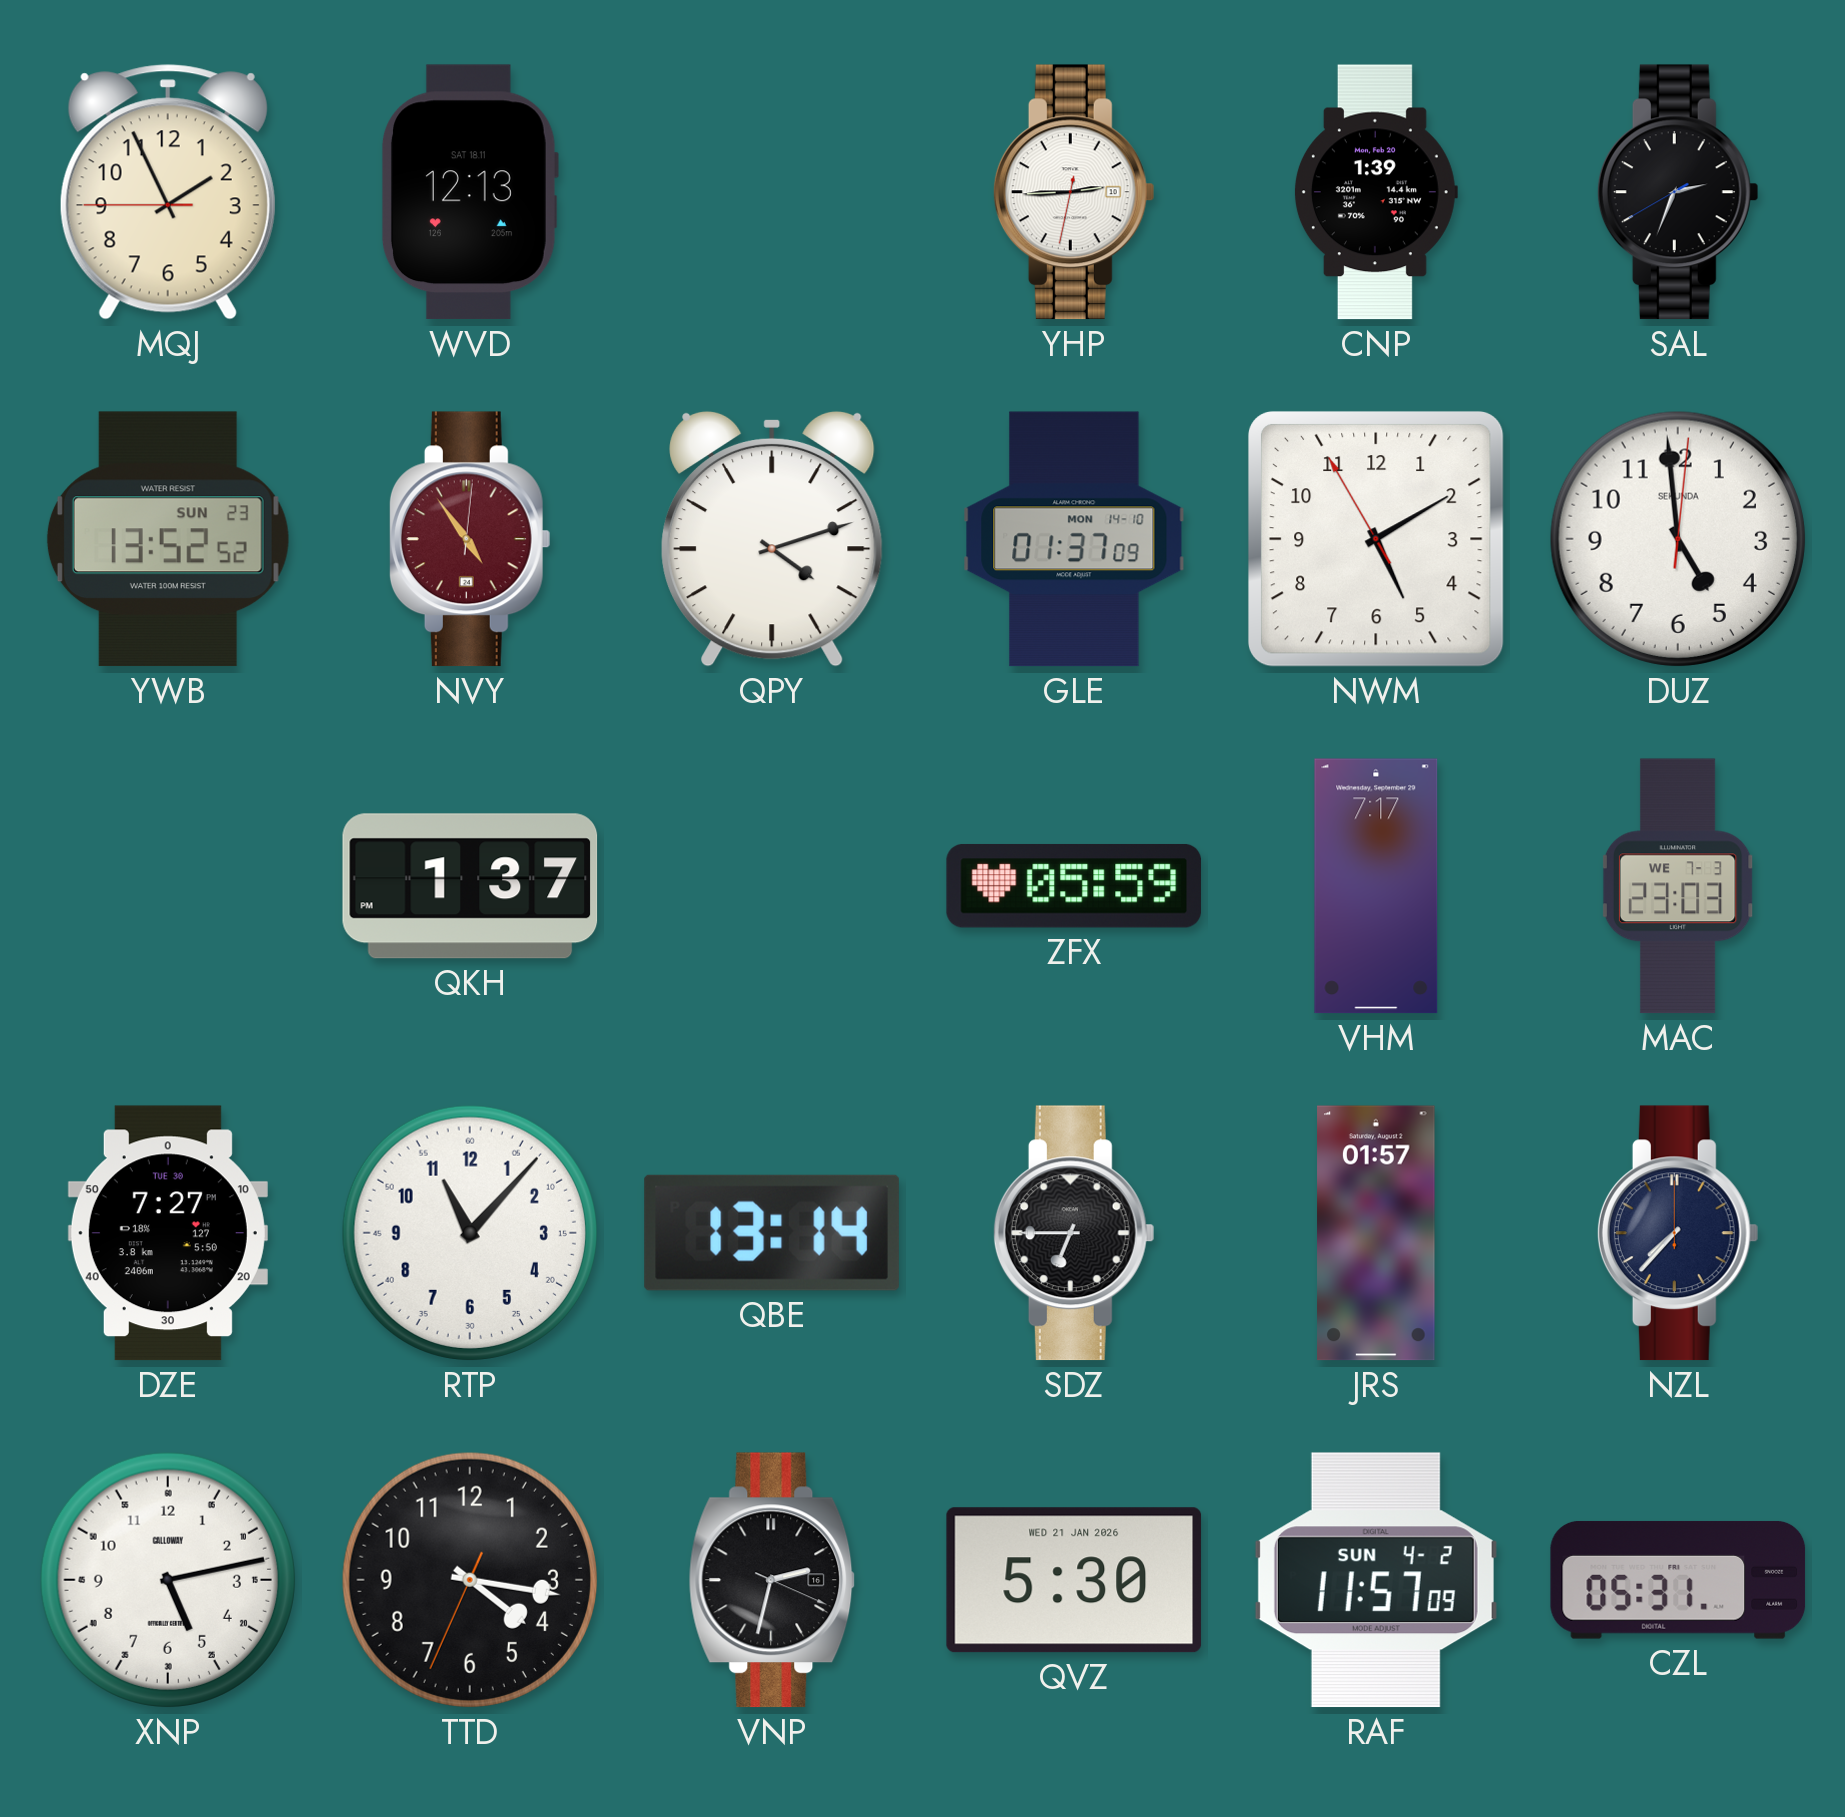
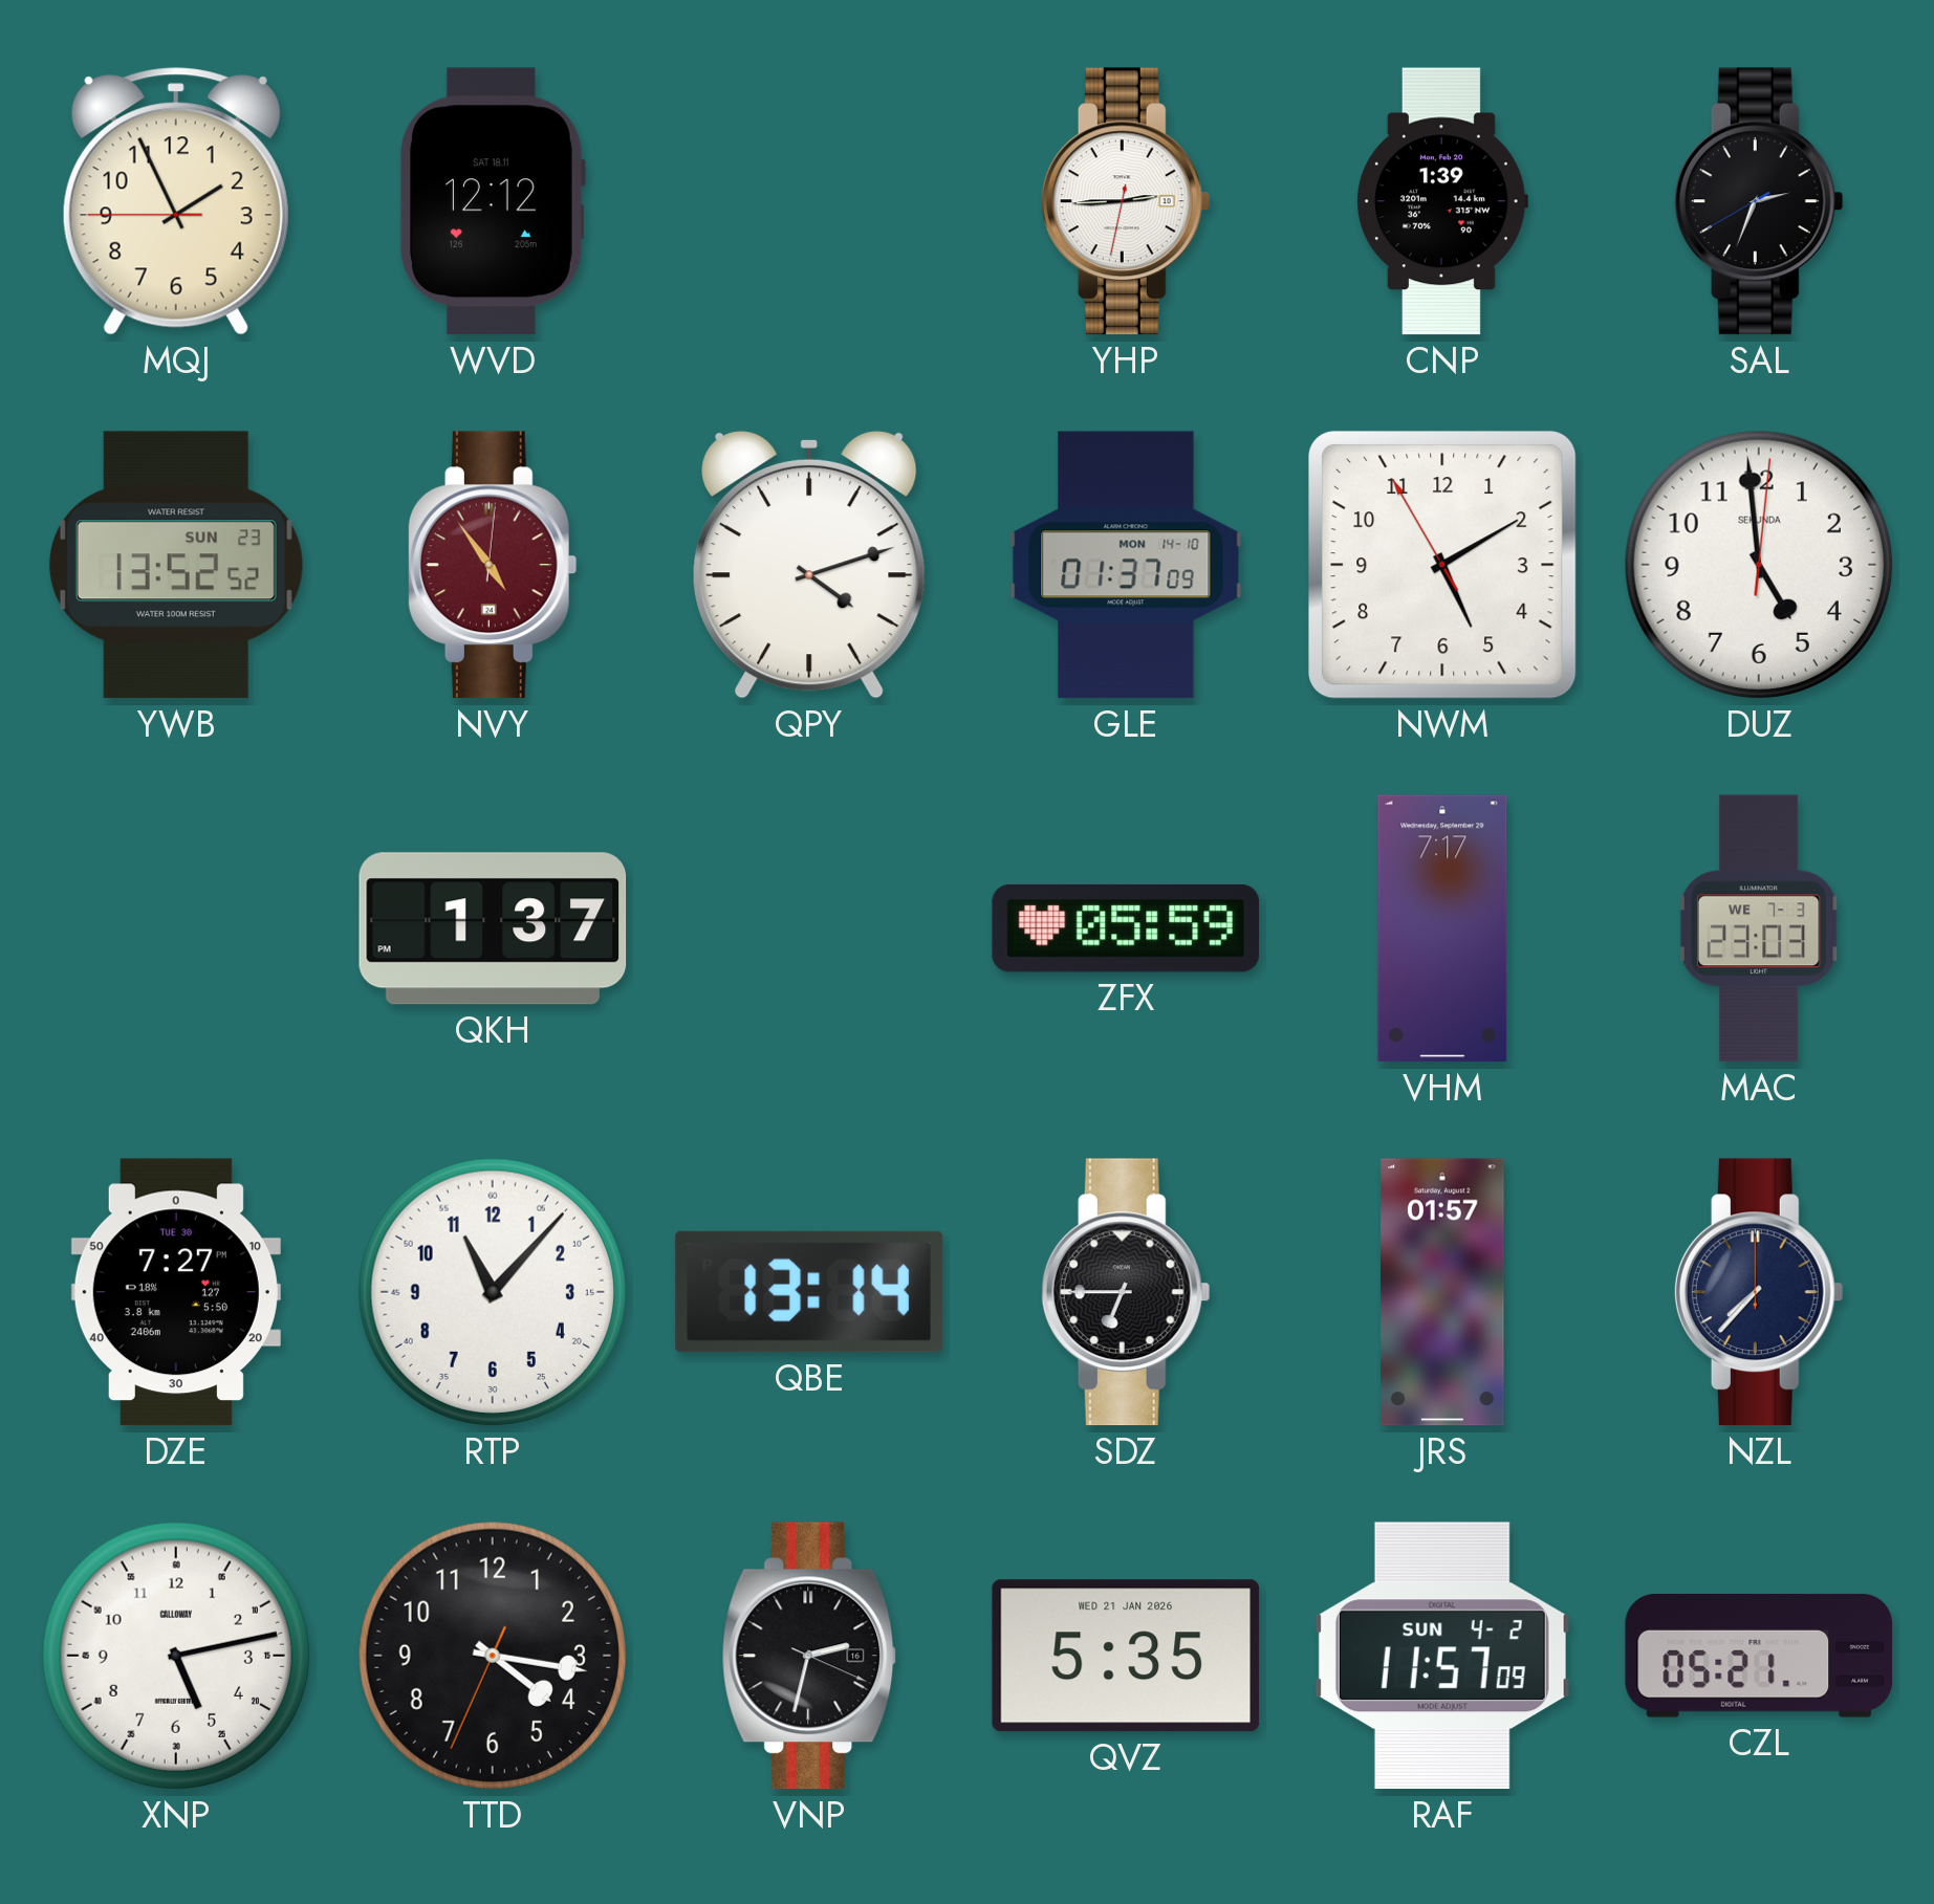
WVD: 12:13 -> 12:12 (493, 201)
QVZ: 5:30 -> 5:35 (1126, 1656)
CZL: 05:31 -> 05:21 (1759, 1656)
